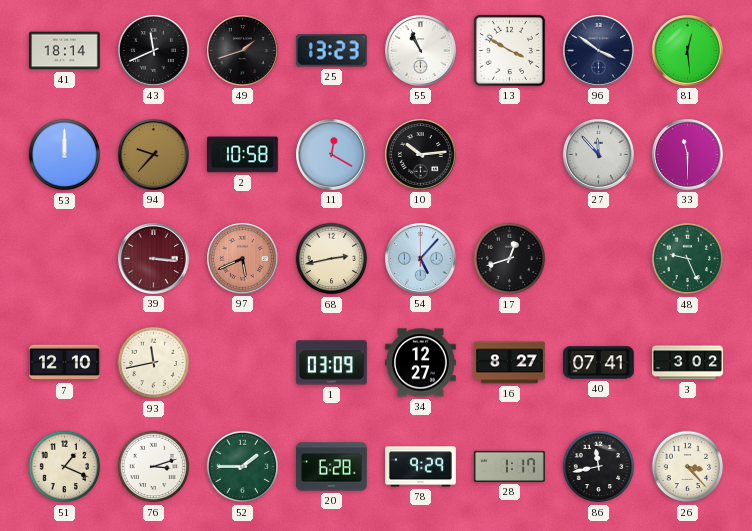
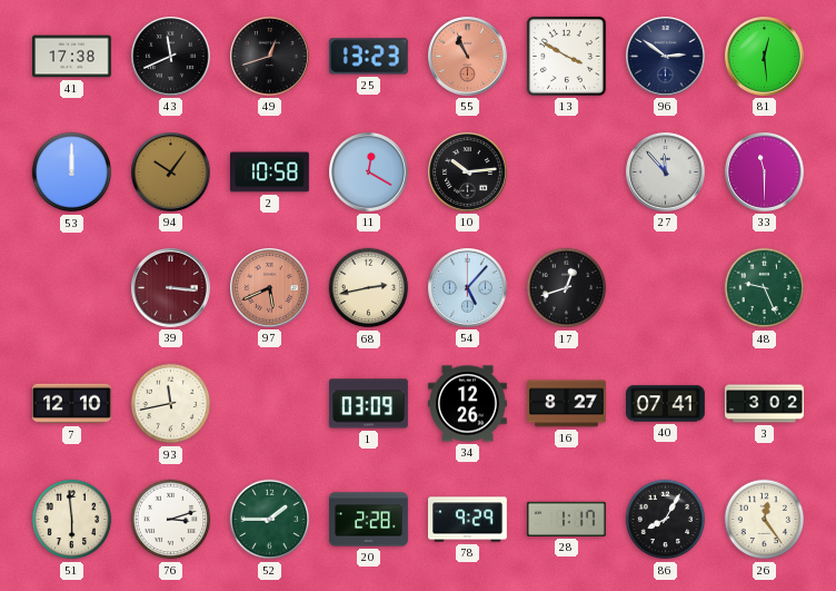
41: 18:14 -> 17:38 (72, 57)
49: 1:42 -> 12:42 (270, 57)
55 dial: white -> salmon (468, 57)
96: 3:51 -> 2:51 (666, 57)
94: 9:37 -> 10:06 (171, 173)
34: 12:27 -> 12:26 (468, 404)
51: 1:19 -> 5:59 (72, 520)
20: 6:28 -> 2:28 (369, 520)
86: 11:43 -> 8:05 (666, 520)
26: 3:23 -> 12:24 (765, 520)
